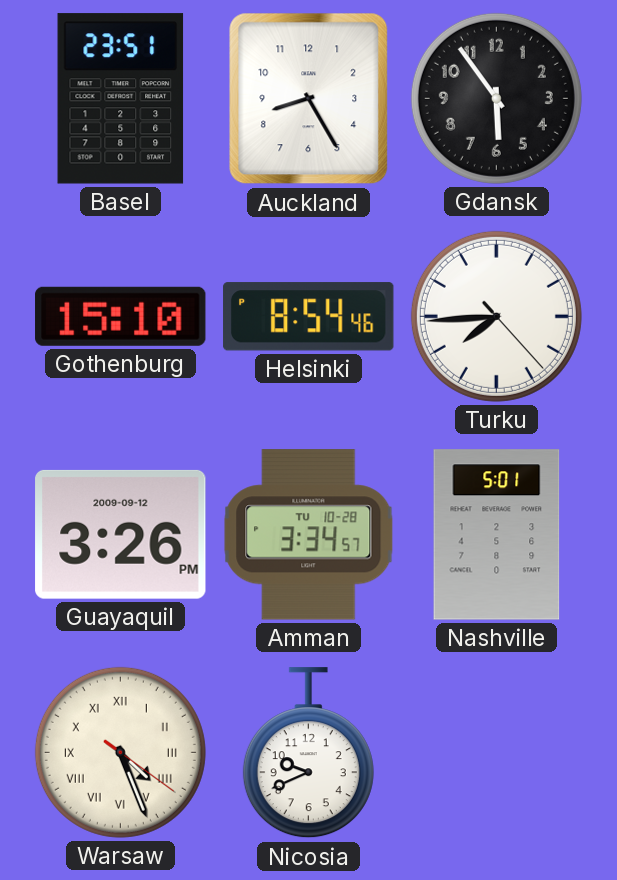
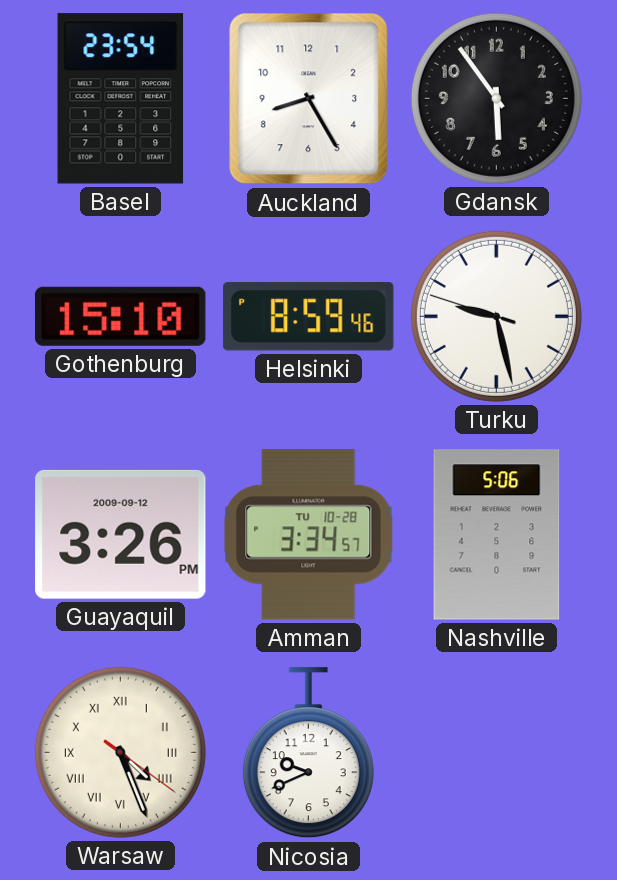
Basel: 23:51 -> 23:54 (121, 99)
Helsinki: 8:54 -> 8:59 (309, 317)
Turku: 7:44 -> 9:27 (496, 316)
Nashville: 5:01 -> 5:06 (497, 535)
